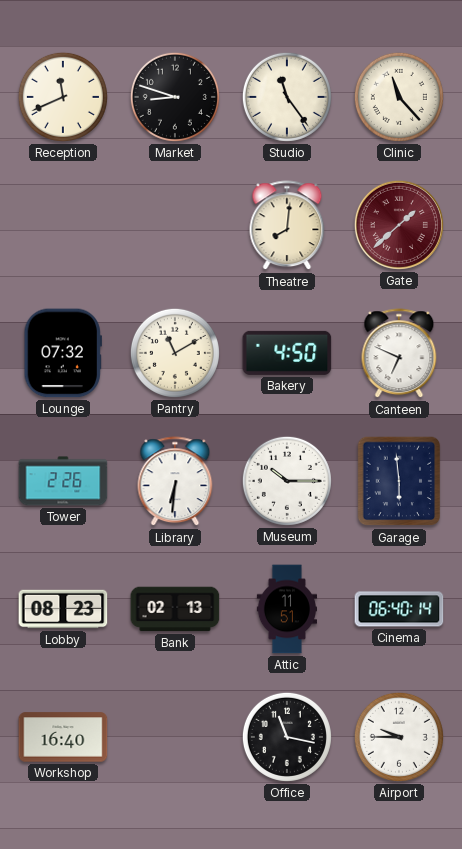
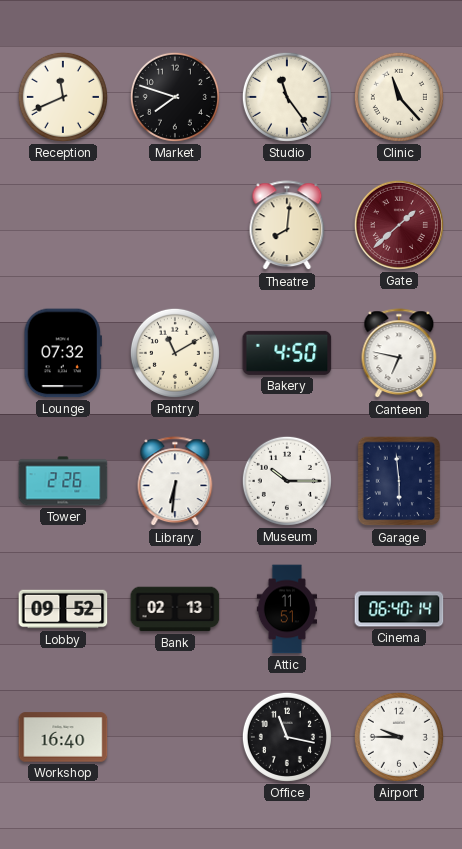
Market: 8:48 -> 7:48 (175, 97)
Canteen: 6:49 -> 6:47 (399, 354)
Lobby: 08:23 -> 09:52 (63, 609)
